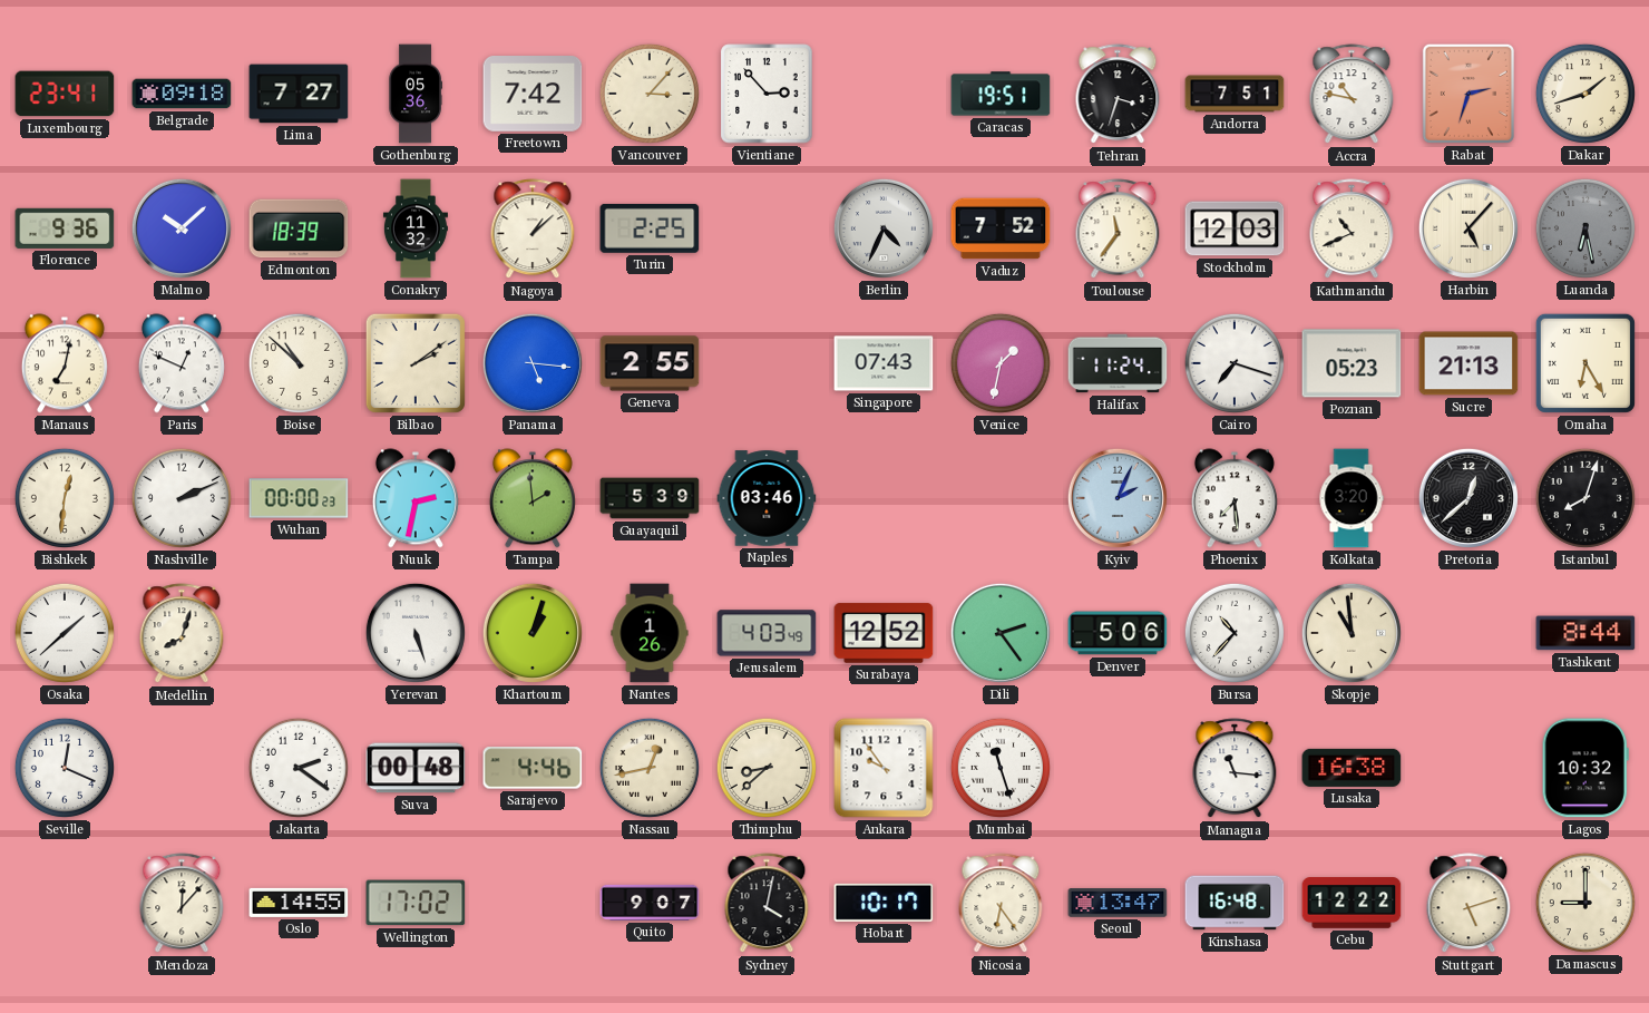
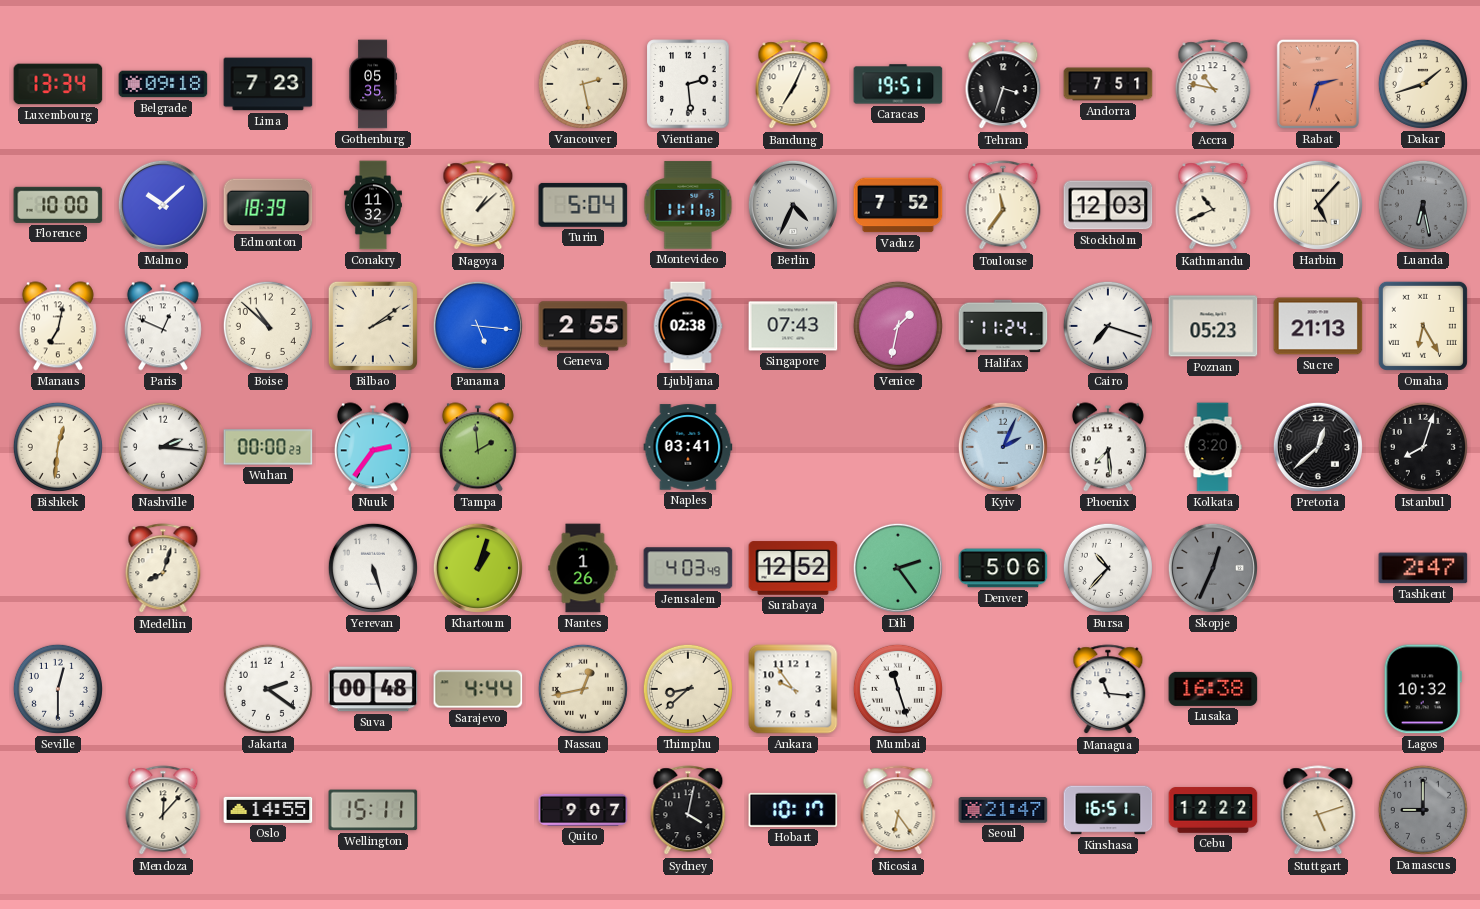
Luxembourg: 23:41 -> 13:34 (58, 84)
Lima: 7:27 -> 7:23 (268, 84)
Gothenburg: 05:36 -> 05:35 (372, 84)
Freetown: 7:42 -> none (533, 94)
Vancouver: 3:07 -> 2:28 (583, 84)
Vientiane: 2:53 -> 2:29 (688, 84)
Bandung: none -> 7:04 (793, 85)
Florence: 9:36 -> 10:00 (58, 205)
Turin: 2:25 -> 5:04 (583, 205)
Montevideo: none -> 11:11 (688, 205)
Ljubljana: none -> 02:38 (688, 326)
Nashville: 2:11 -> 2:16 (163, 447)
Nuuk: 2:32 -> 2:36 (373, 447)
Guayaquil: 5:39 -> none (650, 498)
Naples: 03:46 -> 03:41 (688, 447)
Osaka: 1:38 -> none (65, 633)
Skopje: 10:59 -> 12:34 (1213, 568)
Skopje dial: cream -> grey (1213, 568)
Tashkent: 8:44 -> 2:47 (1423, 568)
Seville: 12:19 -> 12:30 (58, 689)
Sarajevo: 4:46 -> 4:44 (478, 689)
Wellington: 17:02 -> 15:11 (373, 810)
Seoul: 13:47 -> 21:47 (1003, 810)
Kinshasa: 16:48 -> 16:51 (1108, 810)
Damascus dial: cream -> grey (1423, 810)
